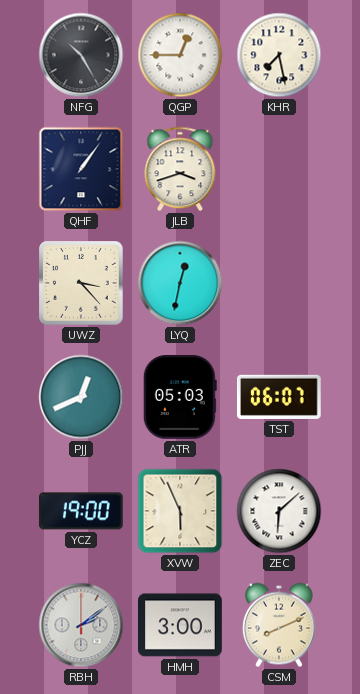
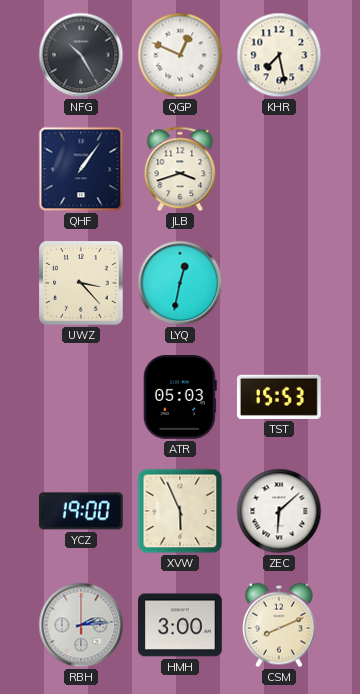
QGP: 12:45 -> 12:49 (180, 55)
PJJ: 12:41 -> none (81, 397)
TST: 06:07 -> 15:53 (279, 397)
RBH: 2:09 -> 2:14 (81, 625)
